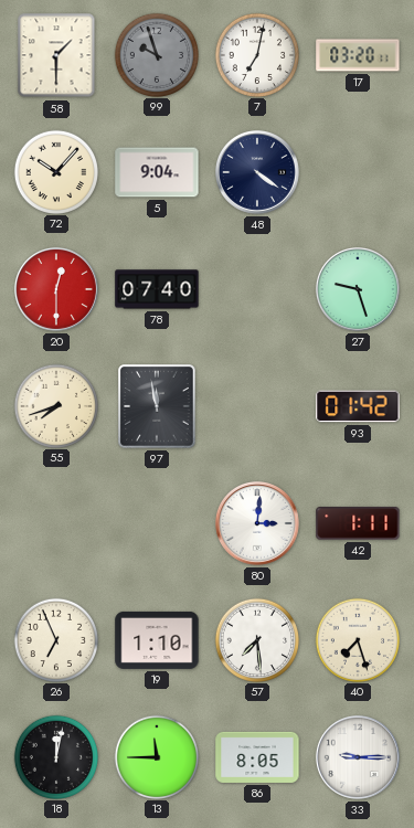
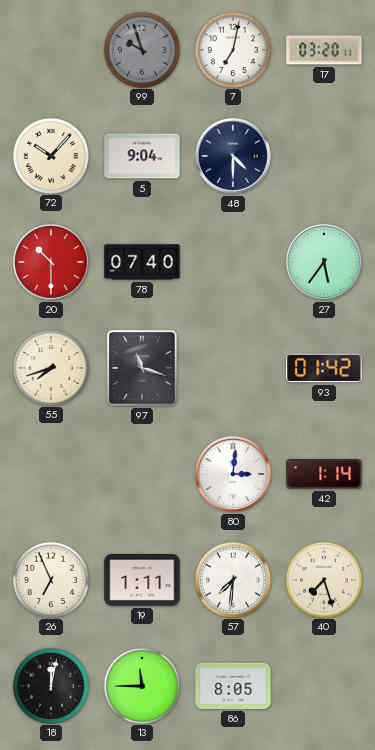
58: 1:30 -> none (56, 55)
48: 4:21 -> 4:30 (233, 156)
20: 12:30 -> 10:30 (51, 262)
27: 9:27 -> 5:36 (324, 262)
97: 11:58 -> 11:18 (142, 368)
42: 1:11 -> 1:14 (324, 474)
19: 1:10 -> 1:11 (142, 580)
57: 7:29 -> 7:31 (232, 579)
33: 9:15 -> none (358, 757)
